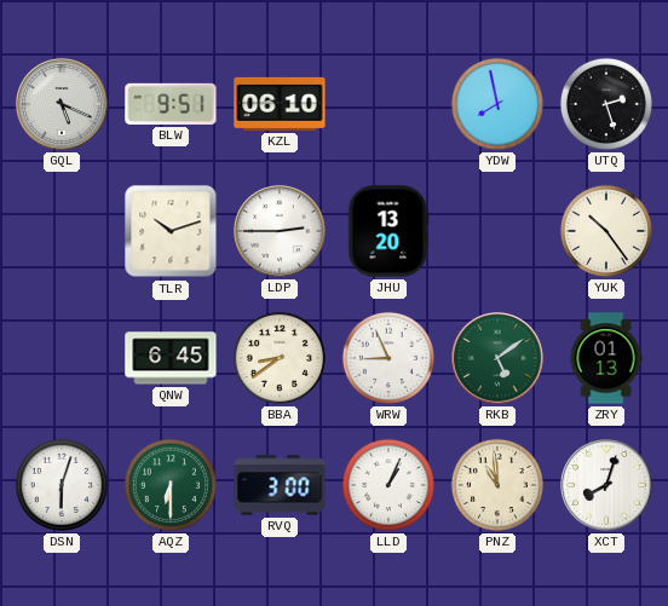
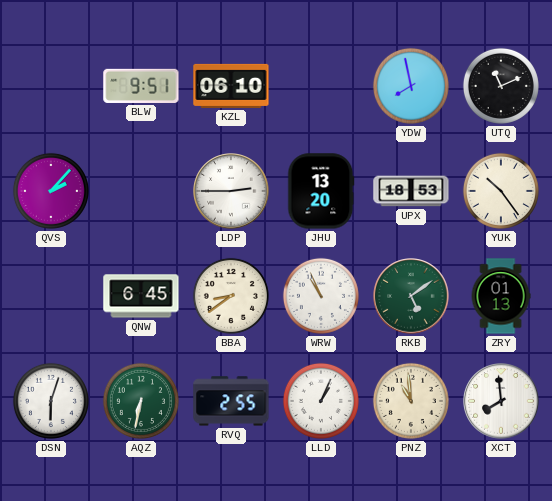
GQL: 5:19 -> none (62, 104)
UTQ: 2:27 -> 11:11 (501, 86)
QVS: none -> 2:07 (51, 191)
TLR: 10:12 -> none (171, 231)
UPX: none -> 18:53 (411, 191)
WRW: 8:56 -> 10:56 (321, 296)
AQZ: 6:30 -> 6:32 (141, 401)
RVQ: 3:00 -> 2:55 (231, 401)
XCT: 8:03 -> 7:59 (501, 401)
